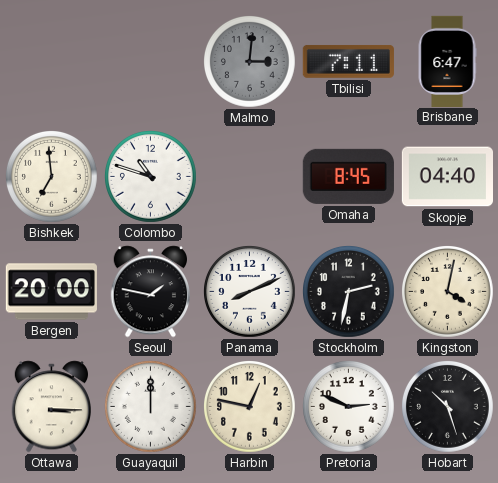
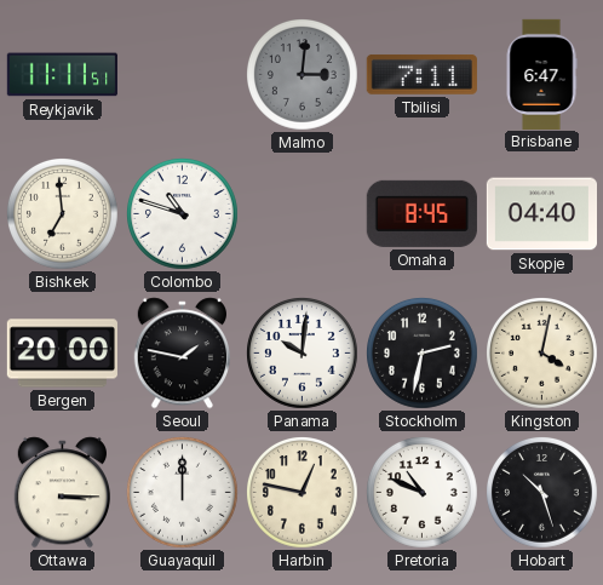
Reykjavik: none -> 11:11 (62, 75)
Panama: 8:11 -> 10:01 (303, 354)
Pretoria: 2:49 -> 10:49 (423, 493)
